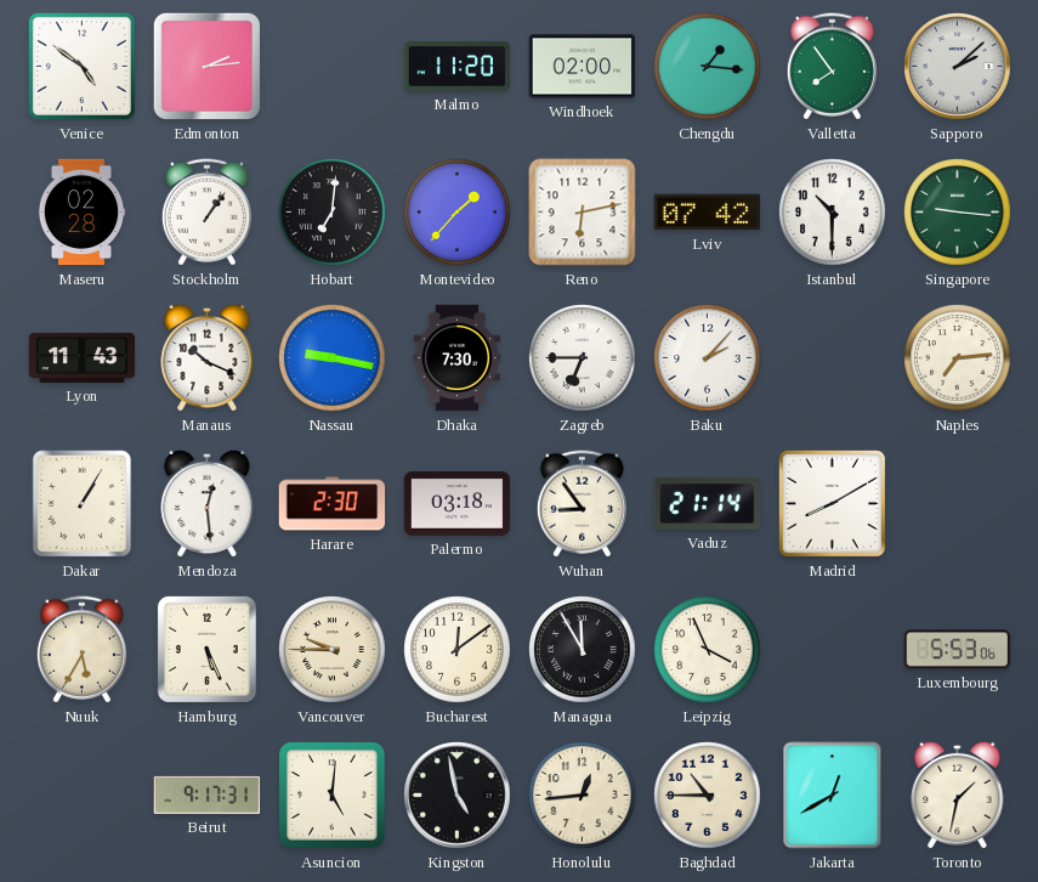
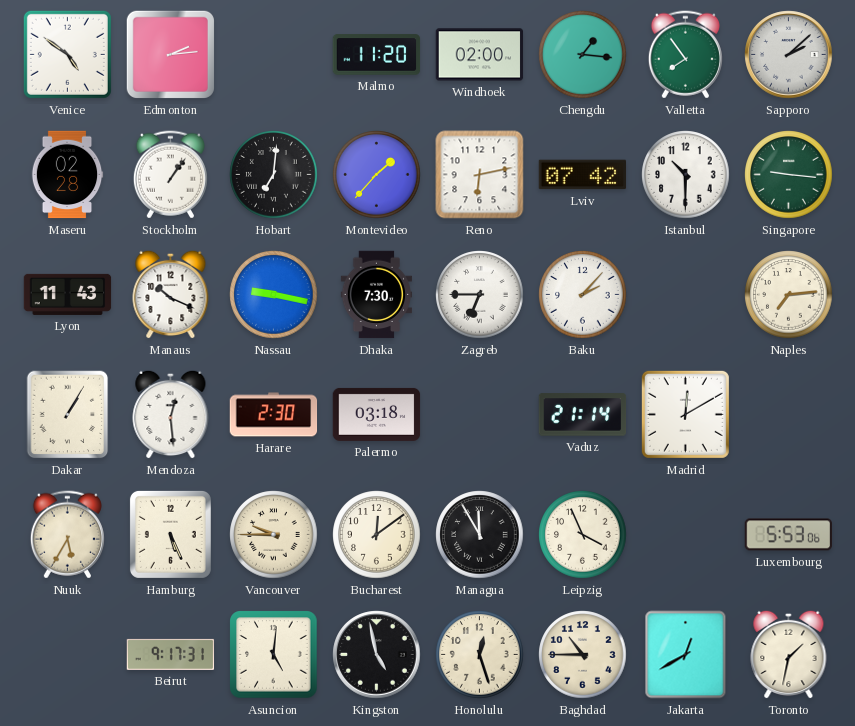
Wuhan: 8:54 -> none (582, 504)
Madrid: 8:10 -> 12:10 (685, 414)
Honolulu: 12:44 -> 12:27 (480, 655)
